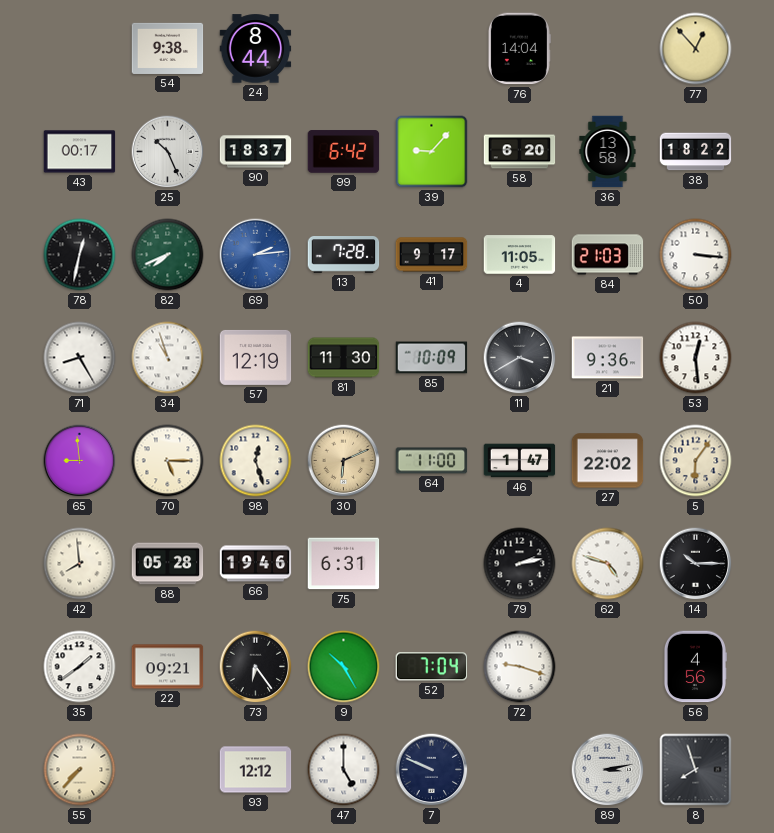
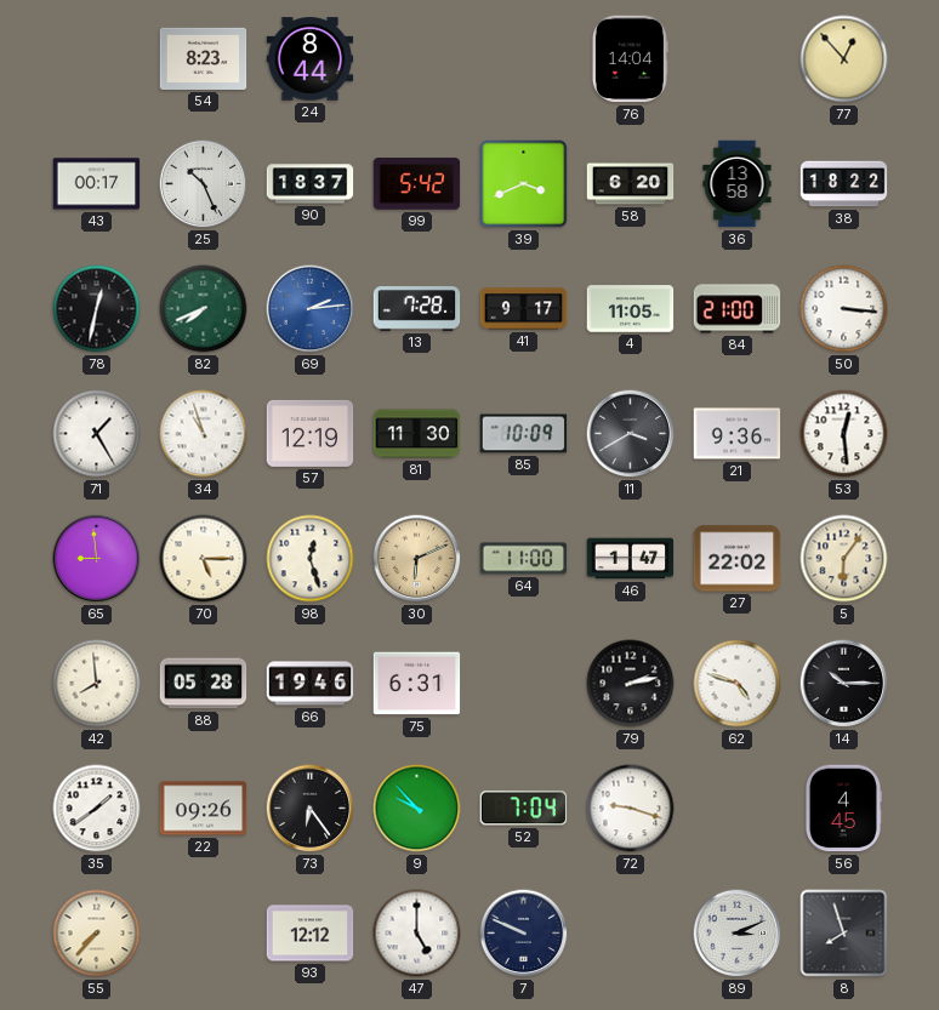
54: 9:38 -> 8:23 (204, 58)
99: 6:42 -> 5:42 (417, 184)
39: 9:07 -> 3:41 (524, 184)
84: 21:03 -> 21:00 (738, 309)
71: 8:25 -> 1:25 (97, 434)
22: 09:21 -> 09:26 (204, 809)
9: 10:25 -> 9:53 (417, 809)
56: 4:56 -> 4:45 (843, 809)
89: 3:13 -> 3:11 (738, 934)
